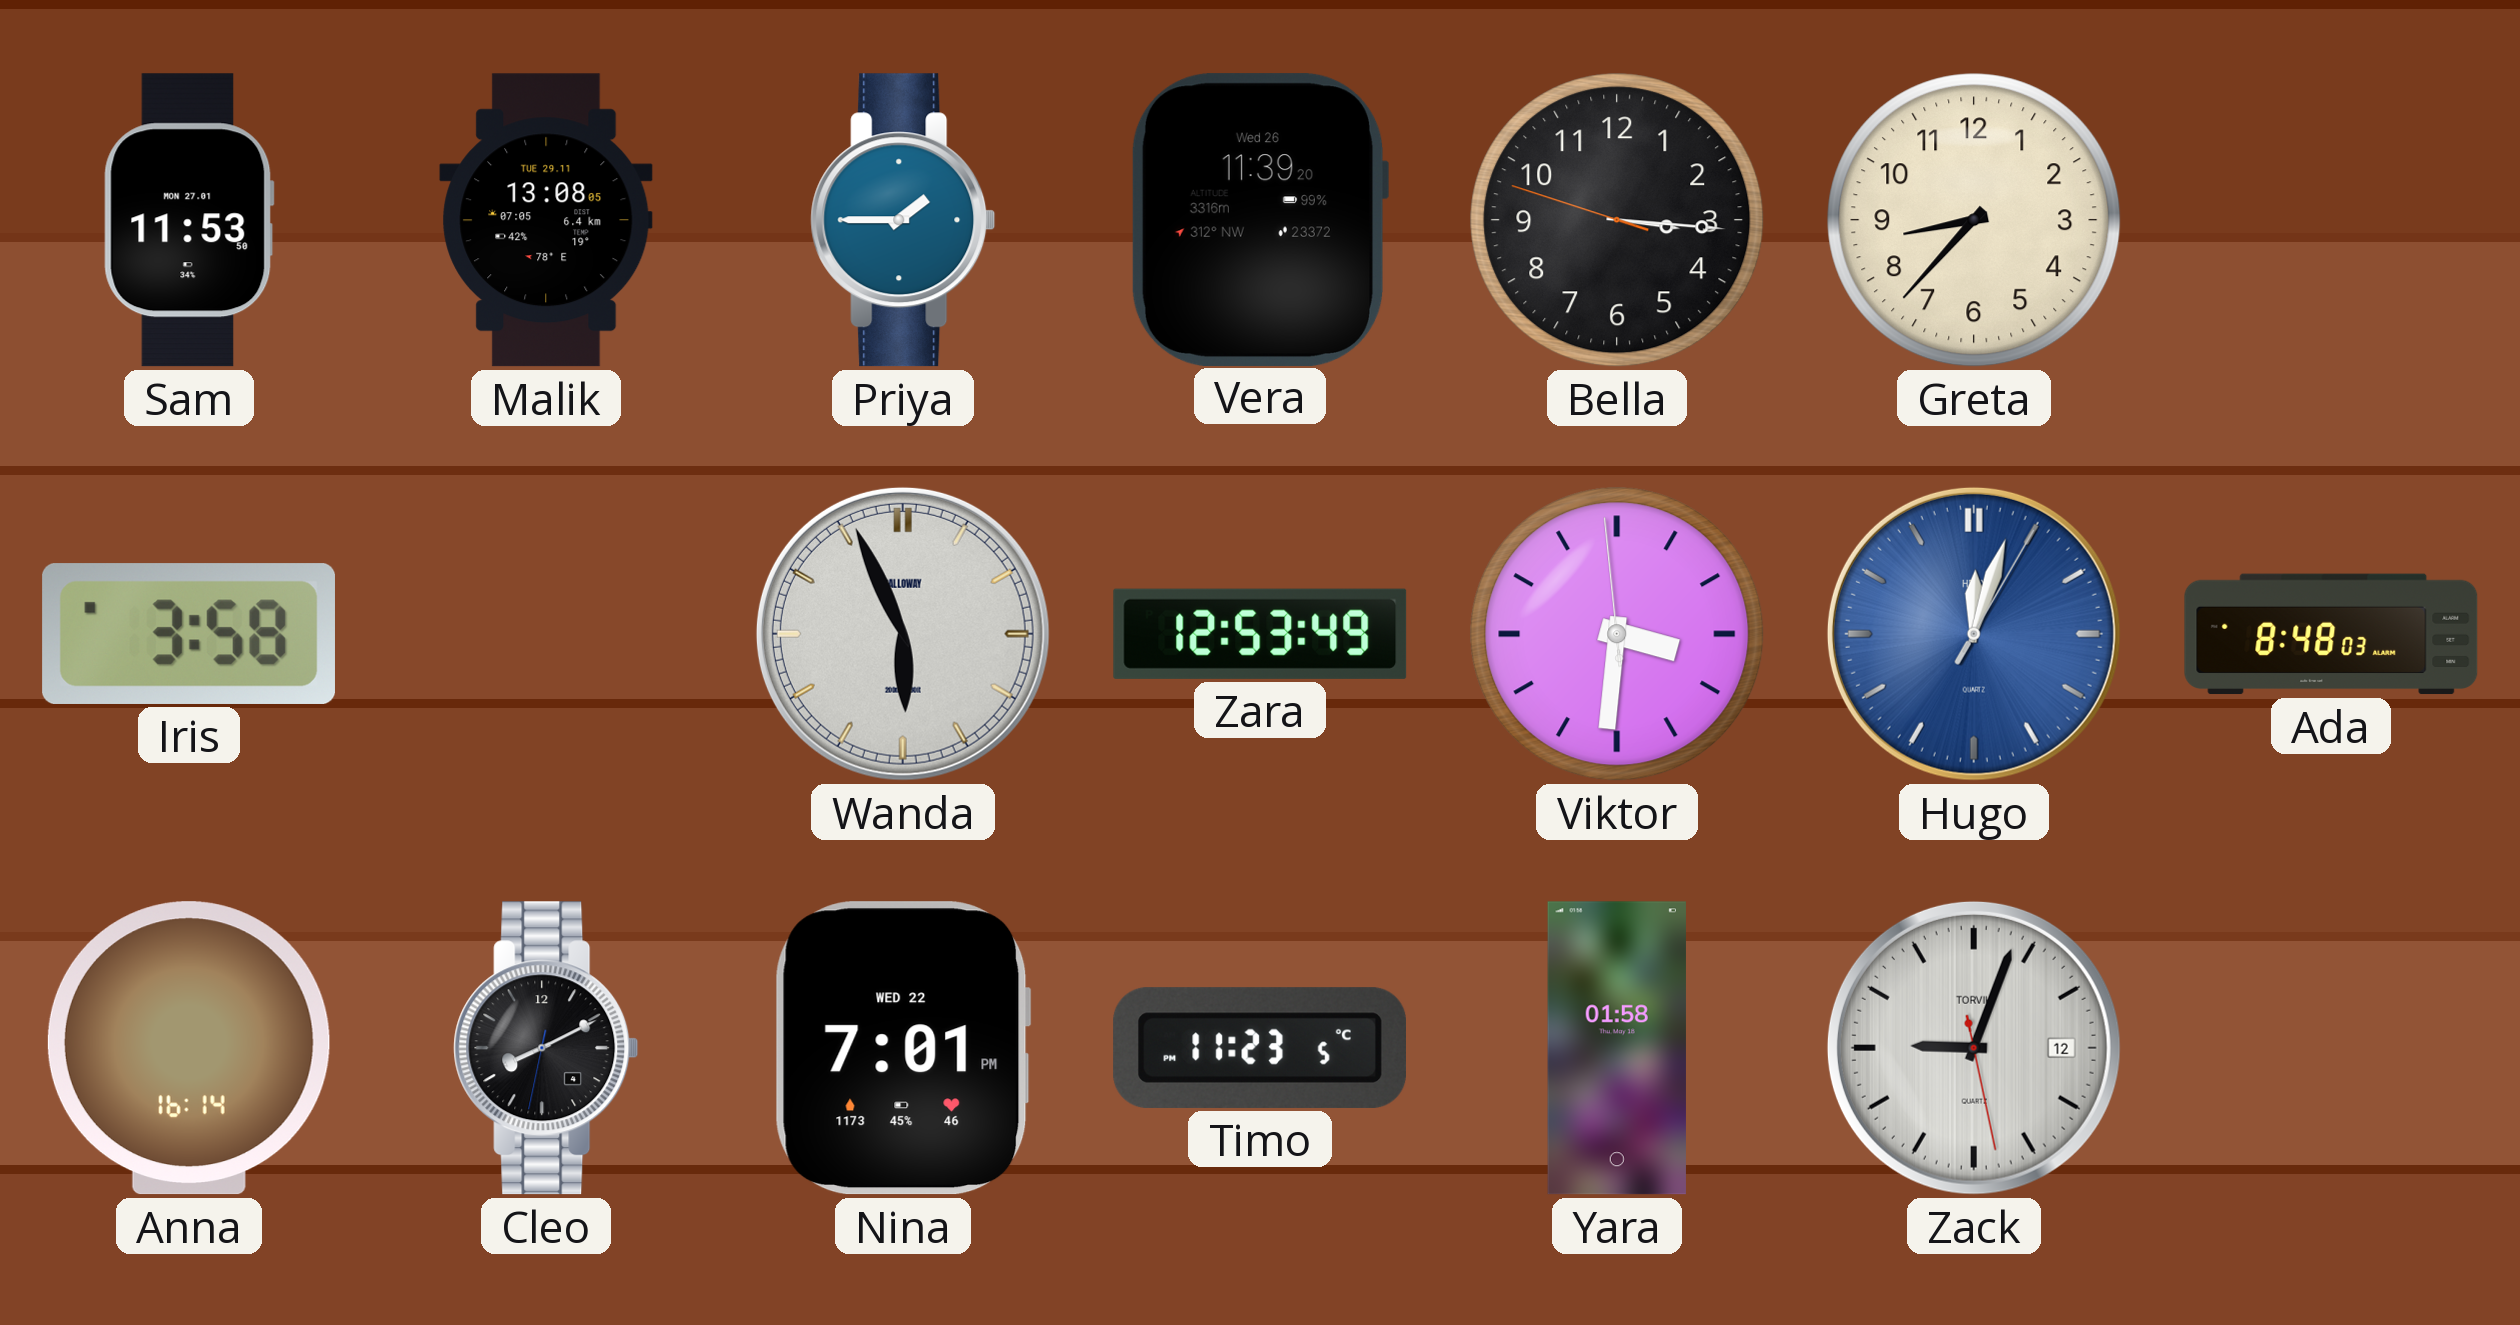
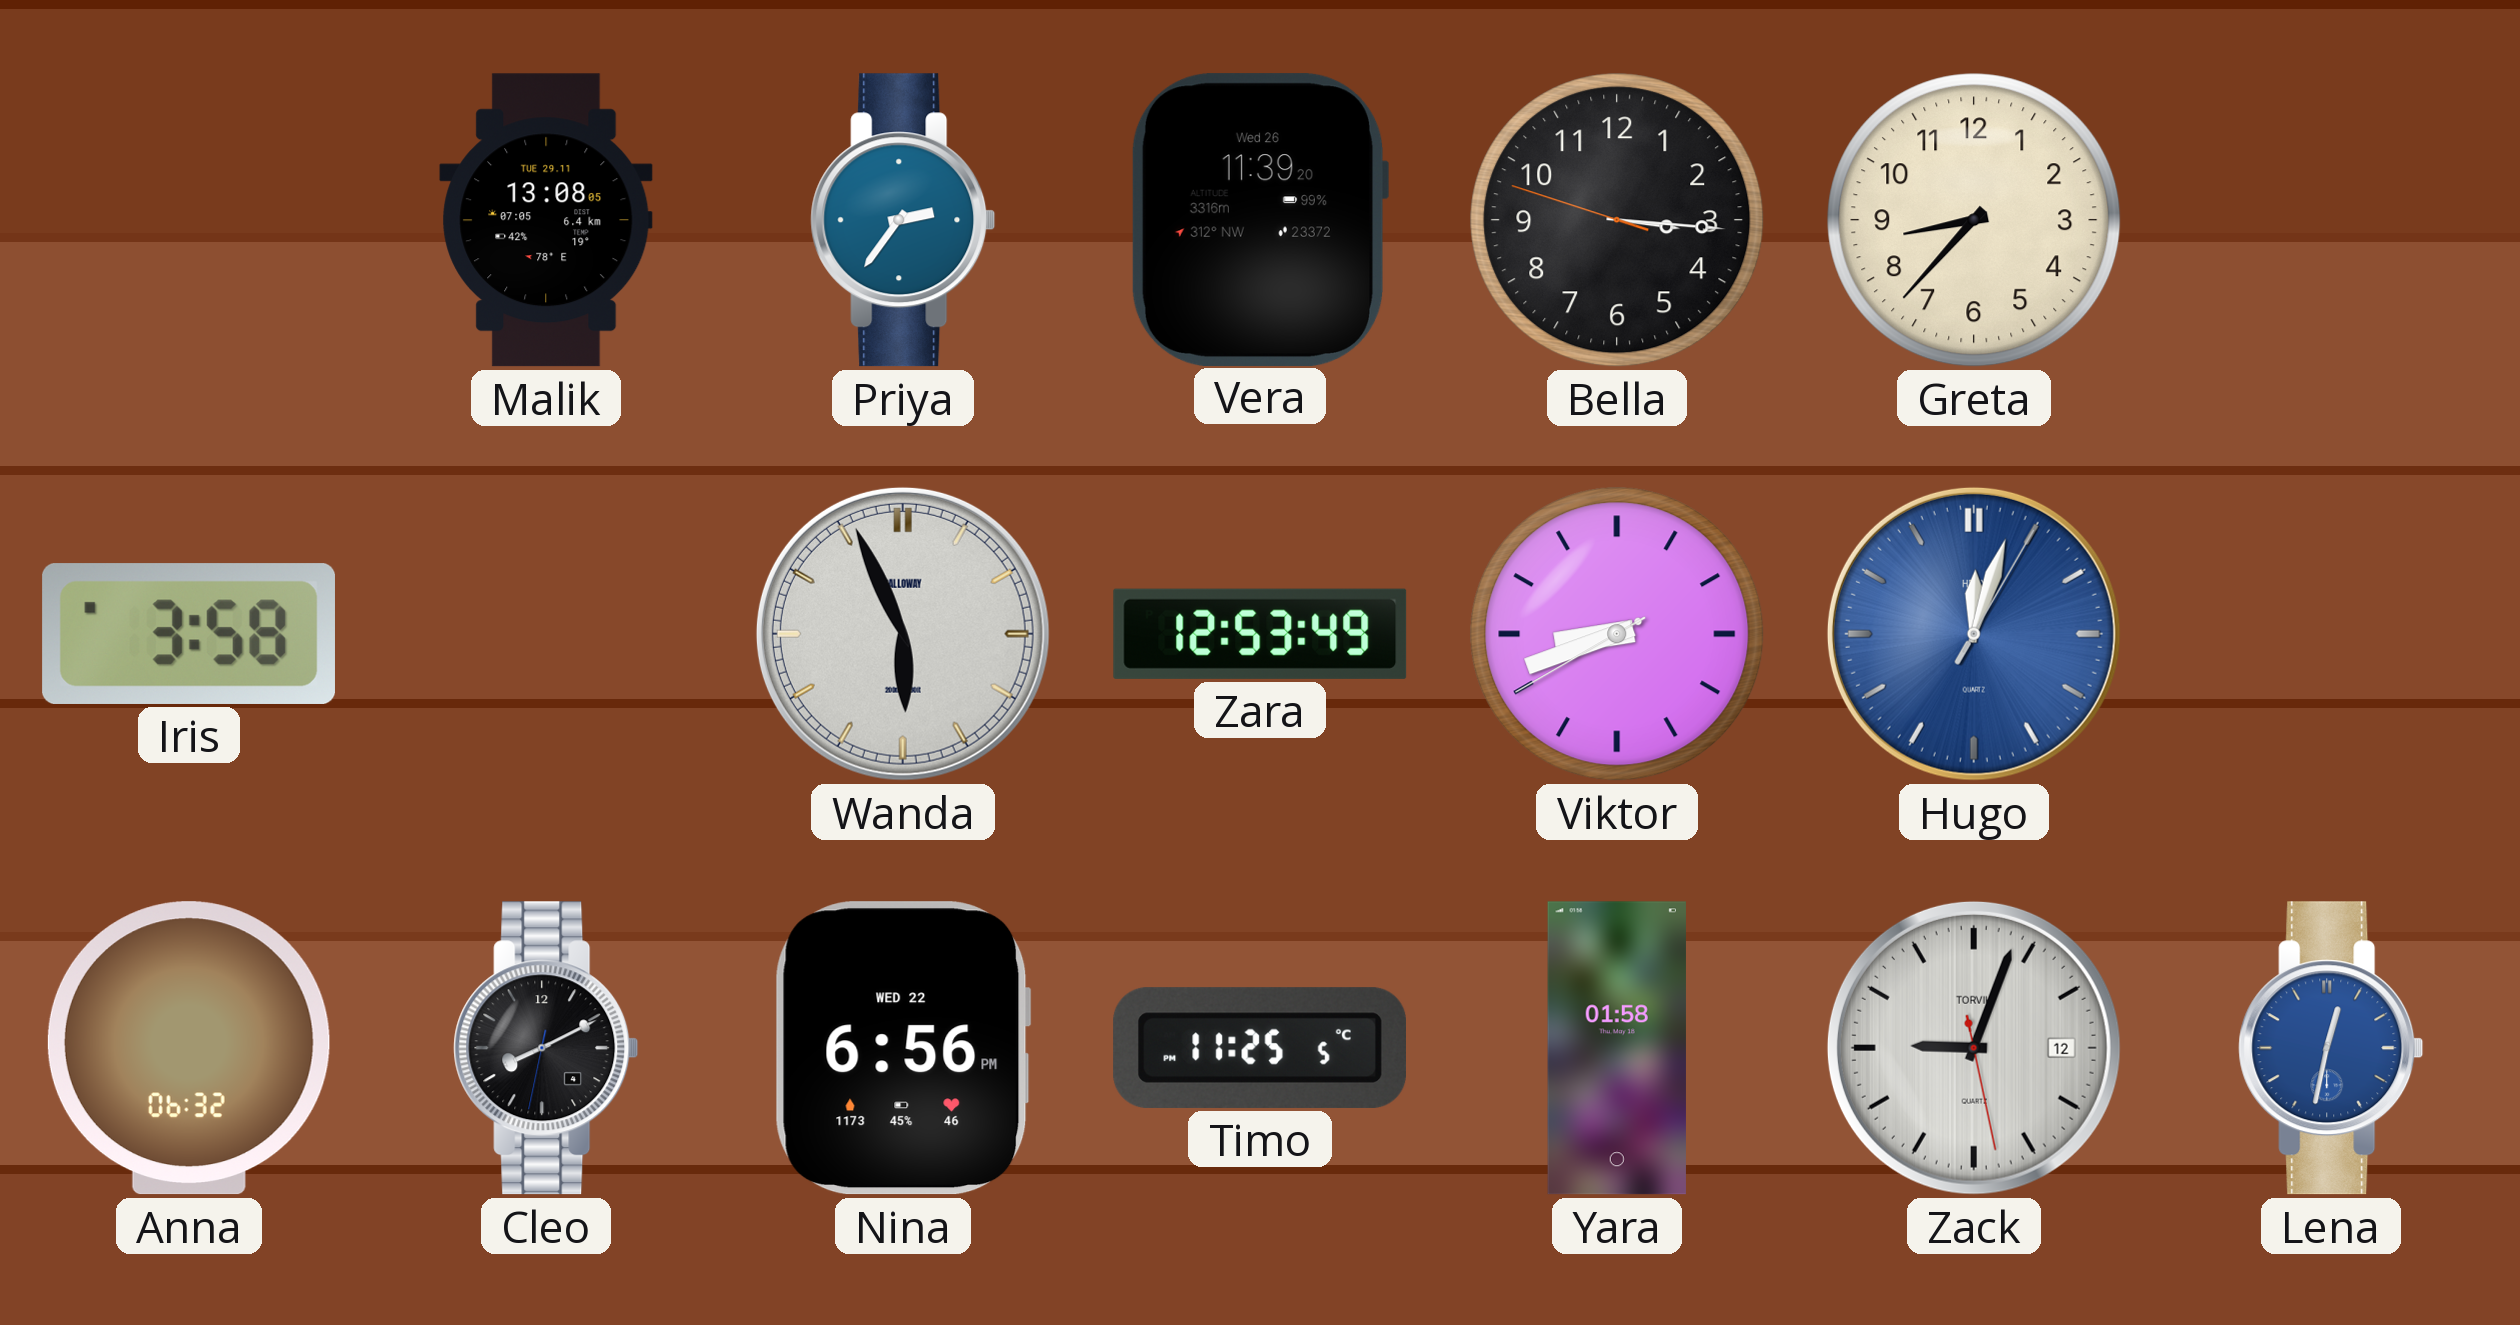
Sam: 11:53 -> none (189, 220)
Priya: 1:45 -> 2:36 (903, 220)
Viktor: 3:30 -> 8:41 (1617, 634)
Ada: 8:48 -> none (2331, 634)
Anna: 16:14 -> 06:32 (189, 1048)
Nina: 7:01 -> 6:56 (903, 1048)
Timo: 11:23 -> 11:25 (1260, 1048)
Lena: none -> 12:32 (2331, 1048)
